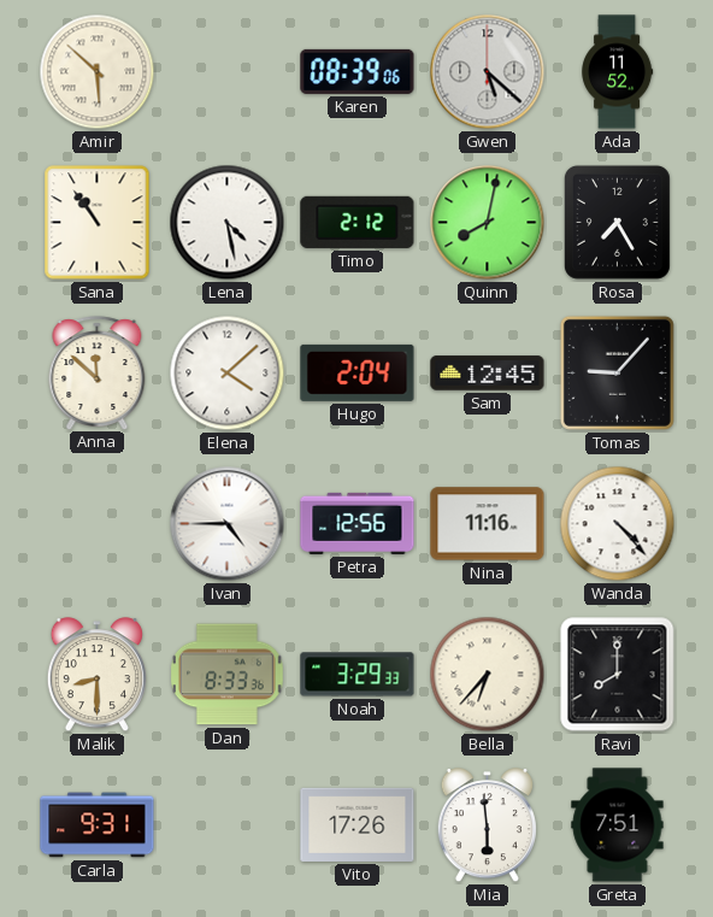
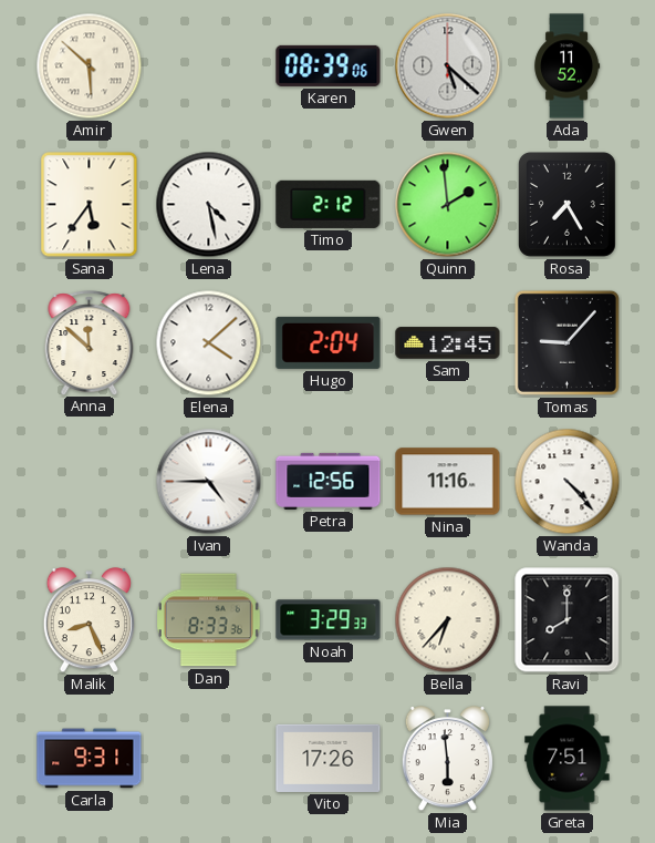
Sana: 10:54 -> 5:36 (90, 205)
Quinn: 8:02 -> 1:59 (448, 205)
Malik: 8:30 -> 8:26 (89, 620)
